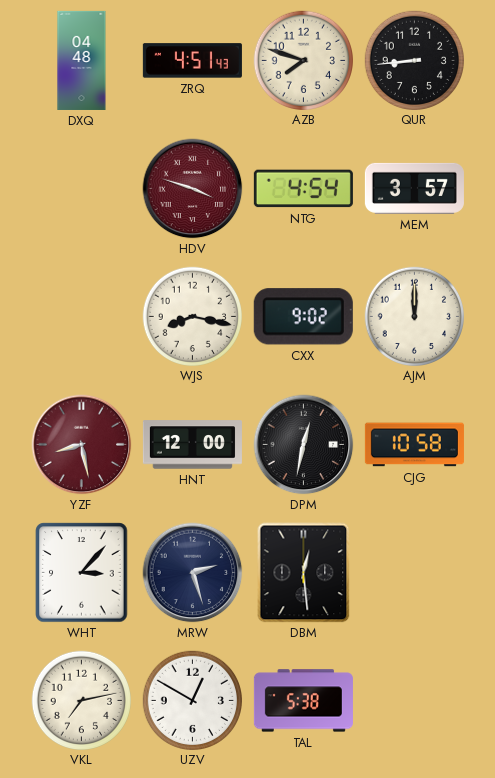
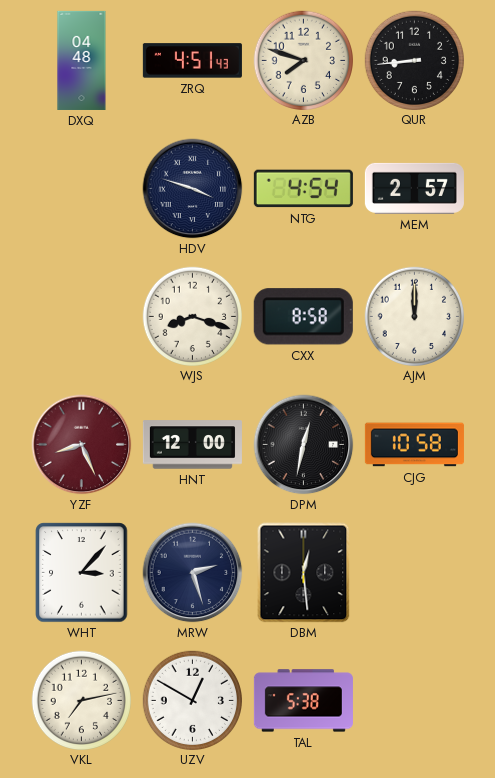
HDV dial: burgundy -> navy (193, 189)
MEM: 3:57 -> 2:57 (414, 188)
WJS: 8:17 -> 8:18 (192, 316)
CXX: 9:02 -> 8:58 (303, 317)
YZF: 8:28 -> 8:26 (82, 445)
